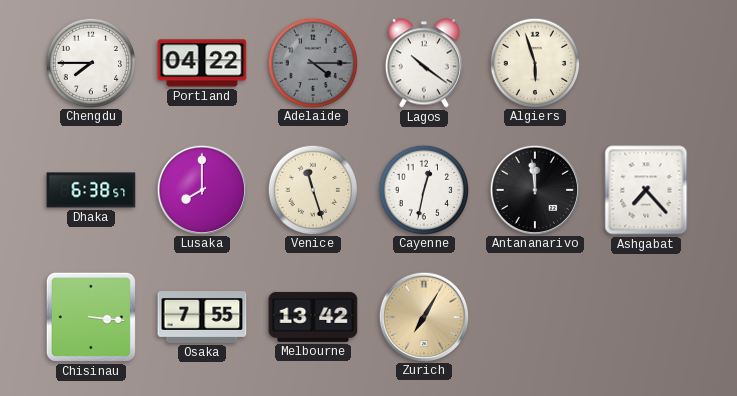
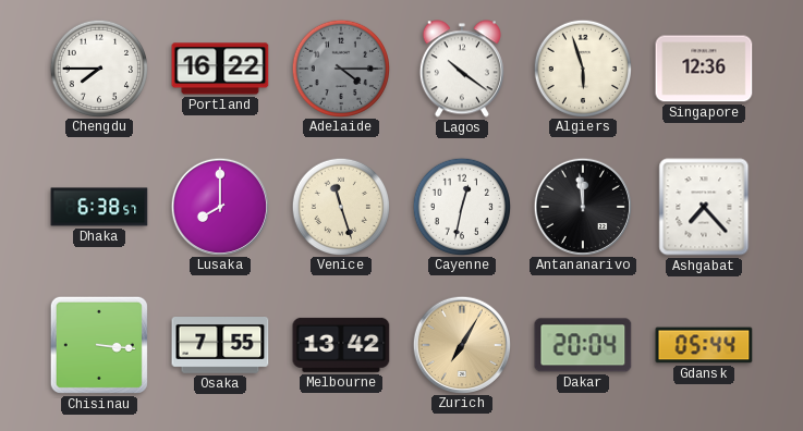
Portland: 04:22 -> 16:22 (220, 69)
Singapore: none -> 12:36 (704, 69)
Dakar: none -> 20:04 (583, 345)
Gdansk: none -> 05:44 (704, 345)
